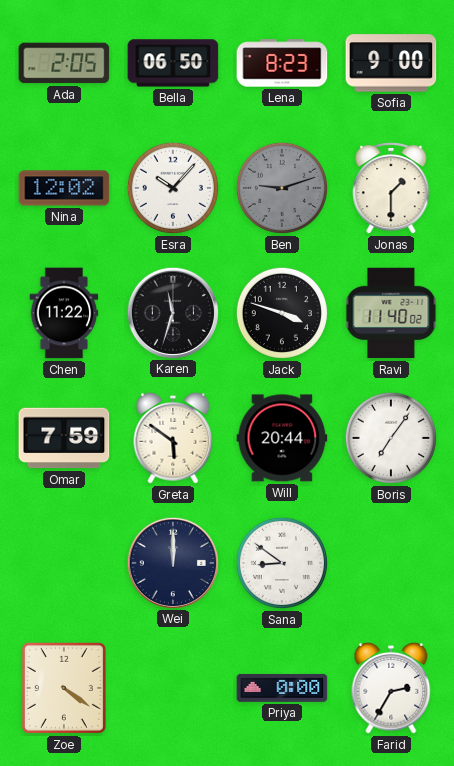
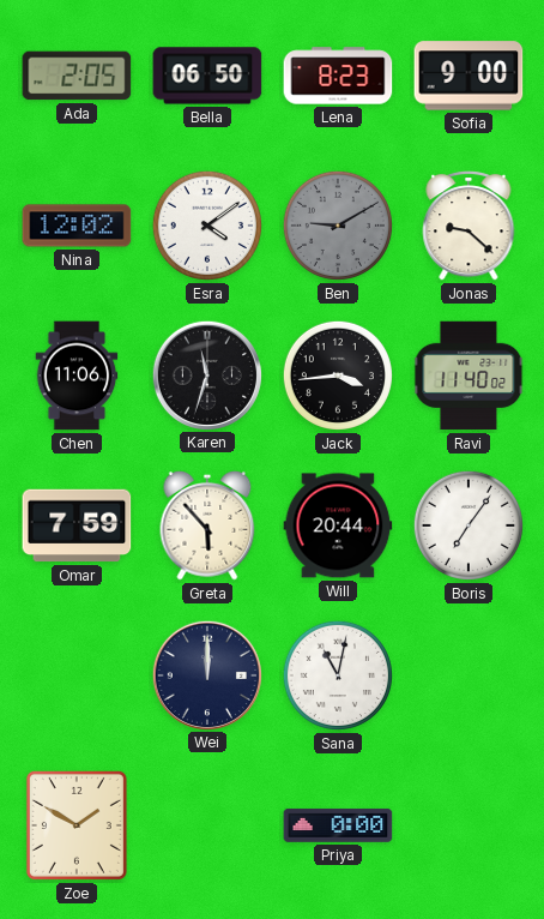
Esra: 10:07 -> 4:09 (207, 226)
Ben: 9:12 -> 9:10 (338, 226)
Jonas: 1:30 -> 9:22 (469, 226)
Chen: 11:22 -> 11:06 (77, 376)
Jack: 3:48 -> 3:44 (338, 376)
Greta: 5:51 -> 5:53 (207, 525)
Sana: 8:51 -> 11:02 (338, 675)
Zoe: 4:21 -> 1:50 (77, 825)
Farid: 2:35 -> none (391, 688)
